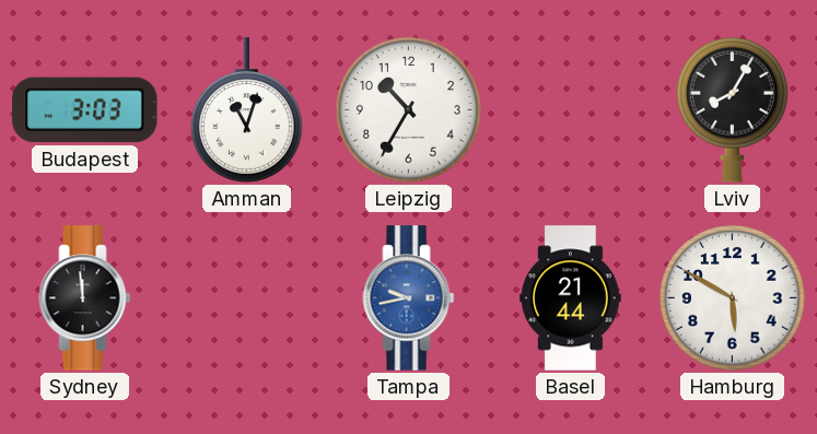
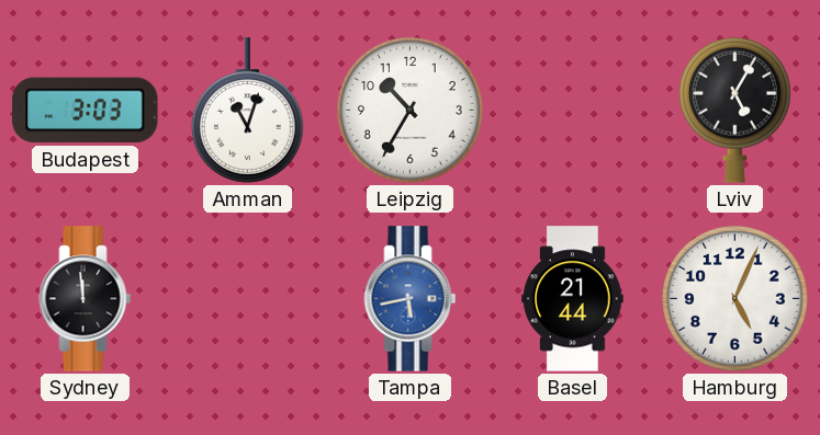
Lviv: 8:05 -> 5:05 (735, 110)
Tampa: 9:43 -> 5:43 (411, 299)
Hamburg: 5:50 -> 5:04 (735, 299)
